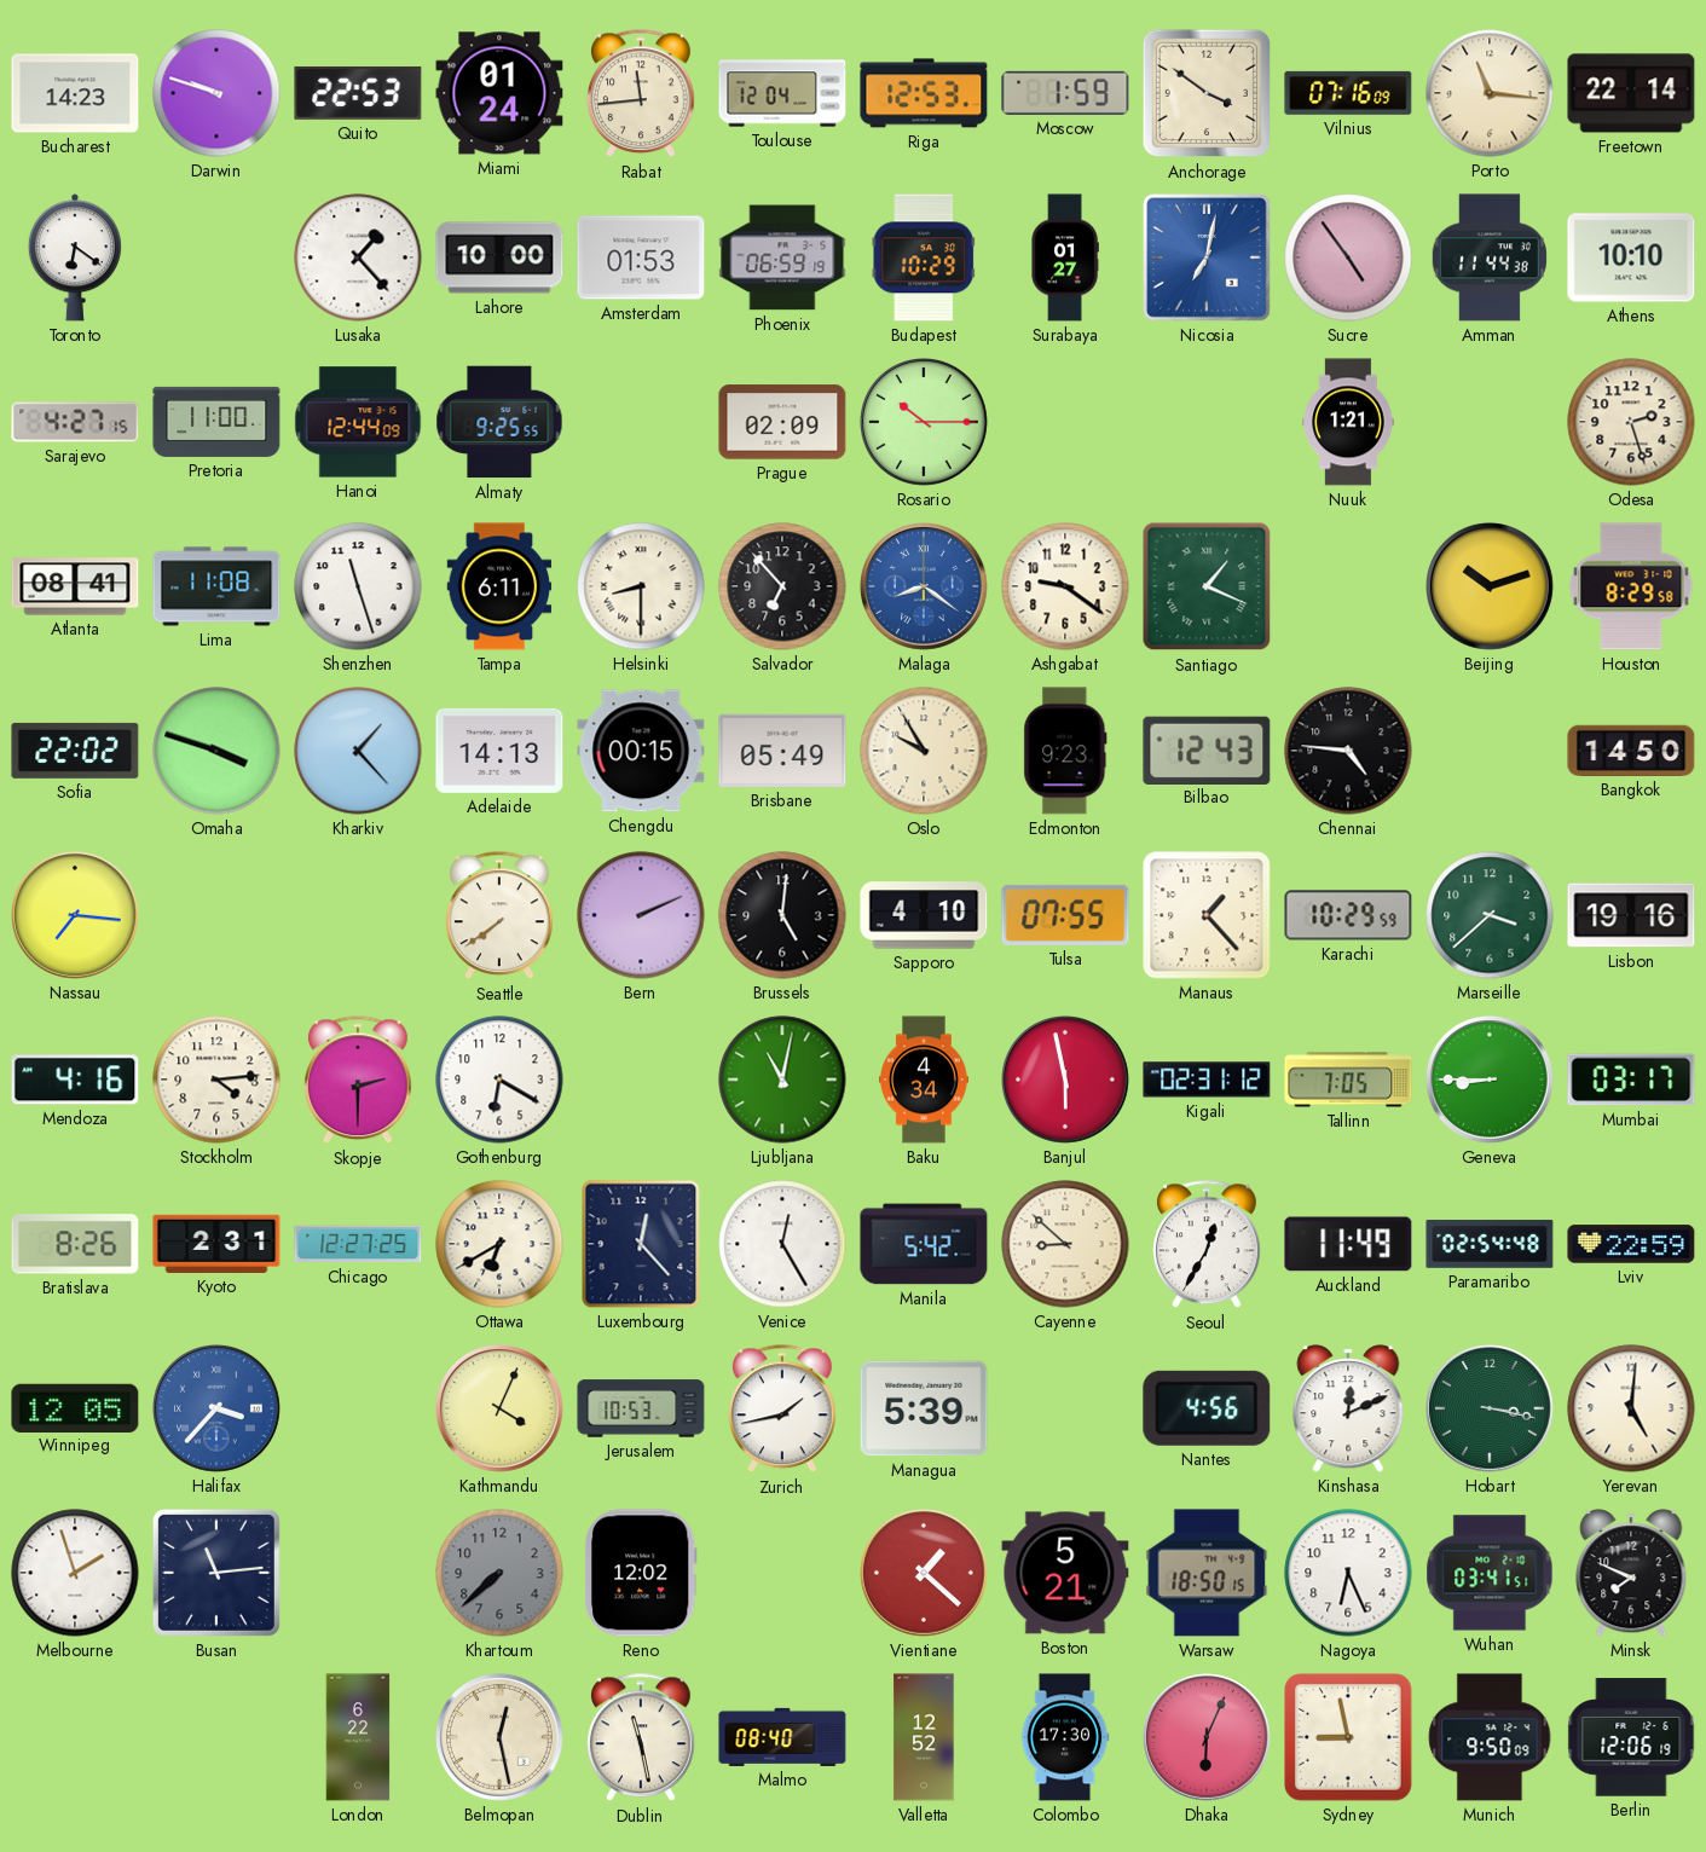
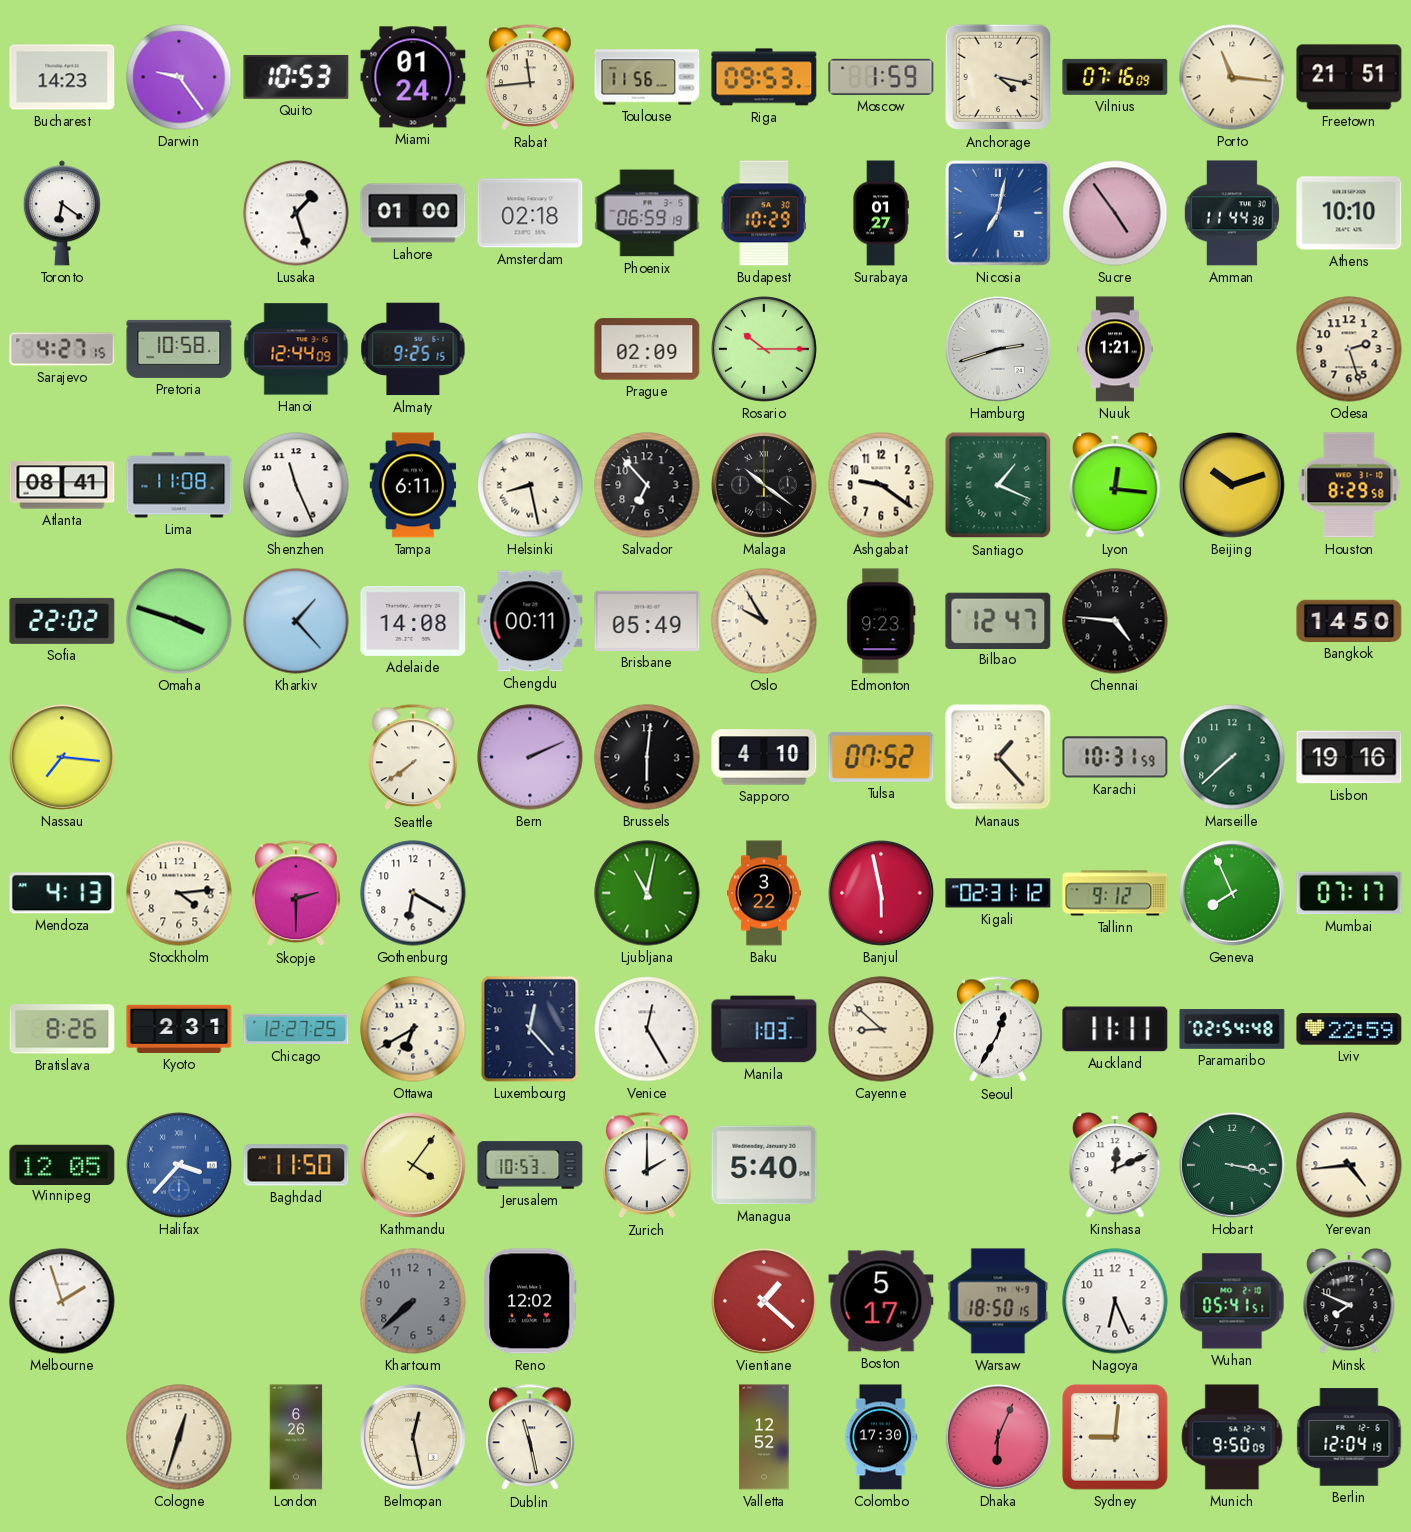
Darwin: 9:48 -> 9:24 (179, 77)
Quito: 22:53 -> 10:53 (296, 77)
Toulouse: 12:04 -> 11:56 (647, 77)
Riga: 12:53 -> 09:53 (764, 77)
Anchorage: 3:51 -> 4:17 (998, 77)
Freetown: 22:14 -> 21:51 (1349, 77)
Lusaka: 1:23 -> 1:27 (296, 213)
Lahore: 10:00 -> 01:00 (413, 213)
Amsterdam: 01:53 -> 02:18 (530, 213)
Pretoria: 11:00 -> 10:58 (179, 349)
Almaty: 9:25:55 -> 9:25:15 (413, 349)
Hamburg: none -> 2:42 (999, 350)
Shenzhen: 11:27 -> 11:26 (296, 485)
Helsinki: 8:30 -> 8:28 (530, 485)
Malaga: 8:21 -> 10:21 (765, 486)
Malaga dial: blue -> black (765, 486)
Lyon: none -> 12:16 (1115, 485)
Adelaide: 14:13 -> 14:08 (413, 621)
Chengdu: 00:15 -> 00:11 (530, 621)
Bilbao: 12:43 -> 12:47 (998, 620)
Brussels: 5:01 -> 6:01 (647, 757)
Tulsa: 07:55 -> 07:52 (881, 757)
Karachi: 10:29 -> 10:31 (1115, 757)
Marseille: 3:38 -> 7:38 (1232, 757)
Mendoza: 4:16 -> 4:13 (62, 893)
Baku: 4:34 -> 3:22 (765, 893)
Tallinn: 7:05 -> 9:12 (1115, 893)
Geneva: 8:45 -> 7:56 (1233, 894)
Mumbai: 03:17 -> 07:17 (1349, 893)
Manila: 5:42 -> 1:03 (764, 1029)
Auckland: 11:49 -> 11:11 (1115, 1029)
Baghdad: none -> 11:50 (296, 1165)
Kathmandu: 4:04 -> 4:06 (414, 1166)
Zurich: 1:43 -> 2:00 (648, 1166)
Managua: 5:39 -> 5:40 (764, 1165)
Nantes: 4:56 -> none (1207, 1408)
Yerevan: 5:01 -> 4:44 (1349, 1165)
Busan: 11:14 -> none (216, 1573)
Boston: 5:21 -> 5:17 (881, 1301)
Wuhan: 03:41 -> 05:41 (1232, 1301)
Cologne: none -> 12:33 (179, 1437)
London: 6:22 -> 6:26 (296, 1437)
Malmo: 08:40 -> none (782, 1737)
Sydney: 8:58 -> 9:01 (1116, 1438)
Berlin: 12:06 -> 12:04 (1349, 1437)
